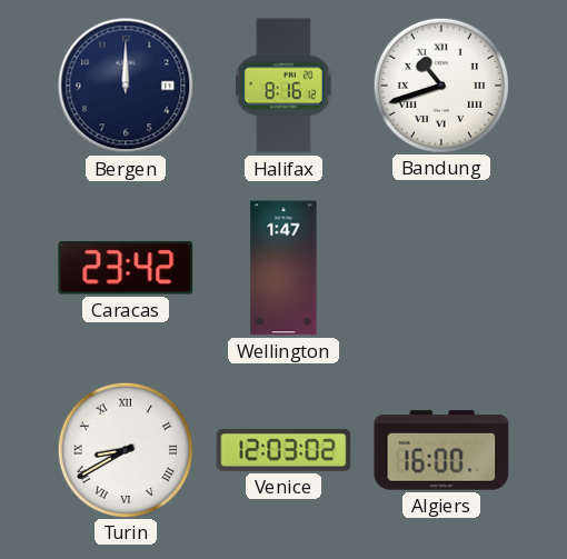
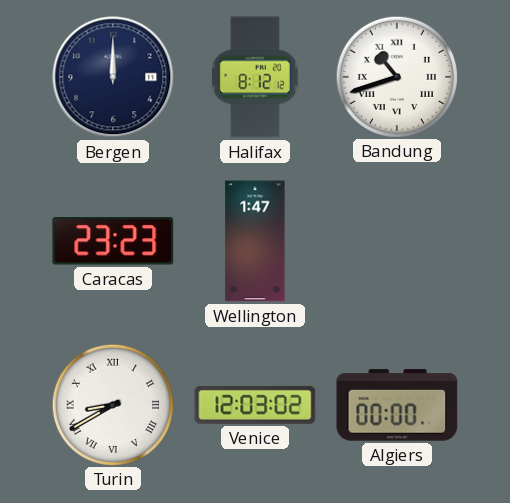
Halifax: 8:16 -> 8:12 (255, 77)
Caracas: 23:42 -> 23:23 (113, 241)
Algiers: 16:00 -> 00:00 (397, 405)
